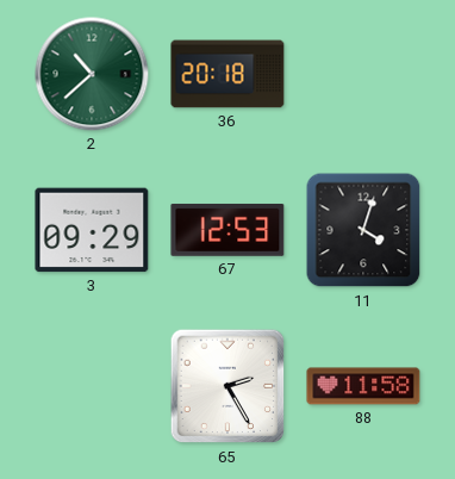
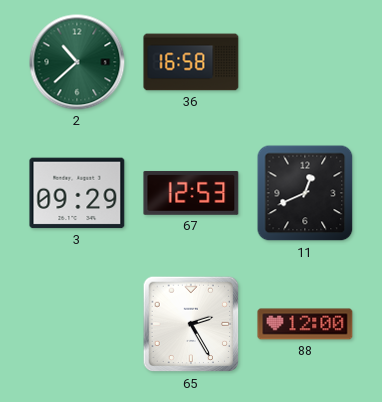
36: 20:18 -> 16:58 (191, 62)
11: 4:03 -> 12:41 (305, 193)
88: 11:58 -> 12:00 (305, 324)
